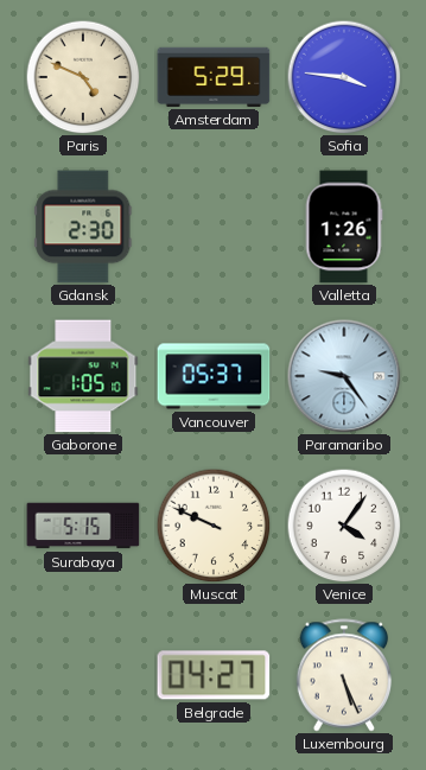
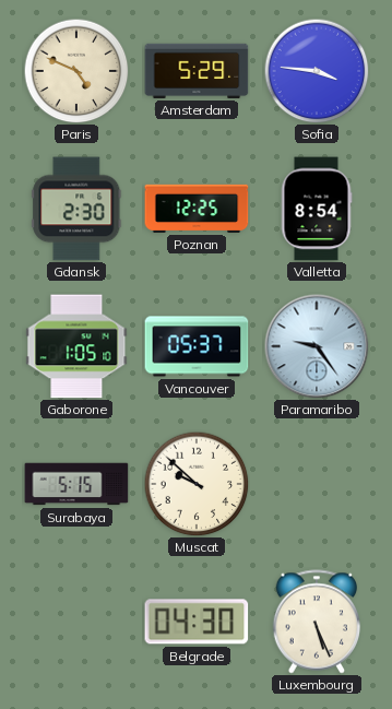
Poznan: none -> 12:25 (197, 209)
Valletta: 1:26 -> 8:54 (317, 209)
Muscat: 9:49 -> 9:52 (197, 484)
Venice: 4:06 -> none (344, 526)
Belgrade: 04:27 -> 04:30 (197, 622)
